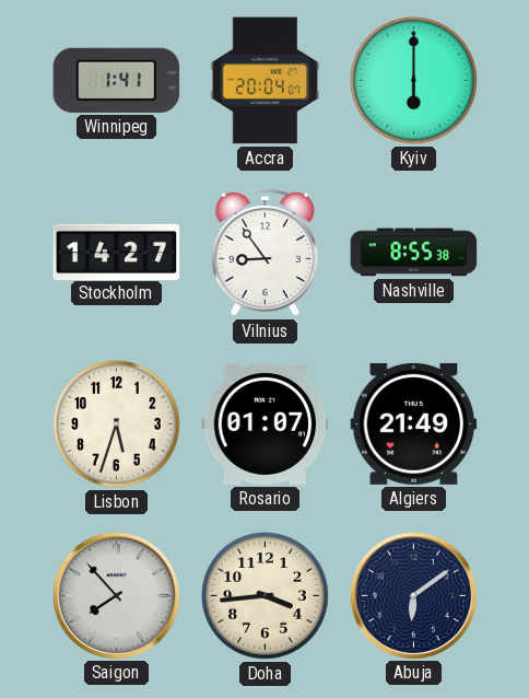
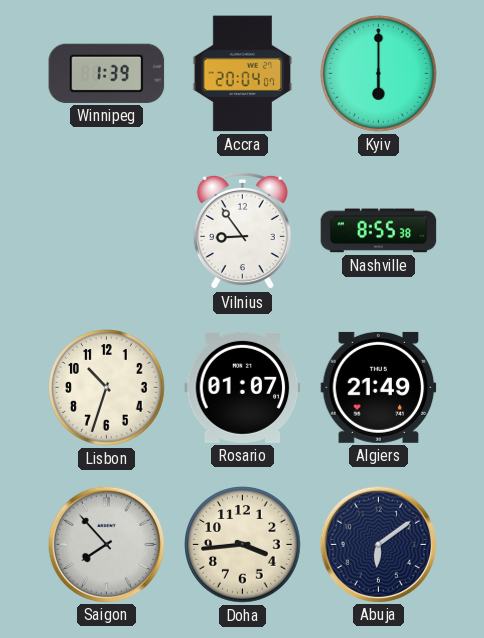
Winnipeg: 1:41 -> 1:39 (107, 73)
Stockholm: 14:27 -> none (117, 252)
Lisbon: 5:33 -> 10:33 (107, 388)
